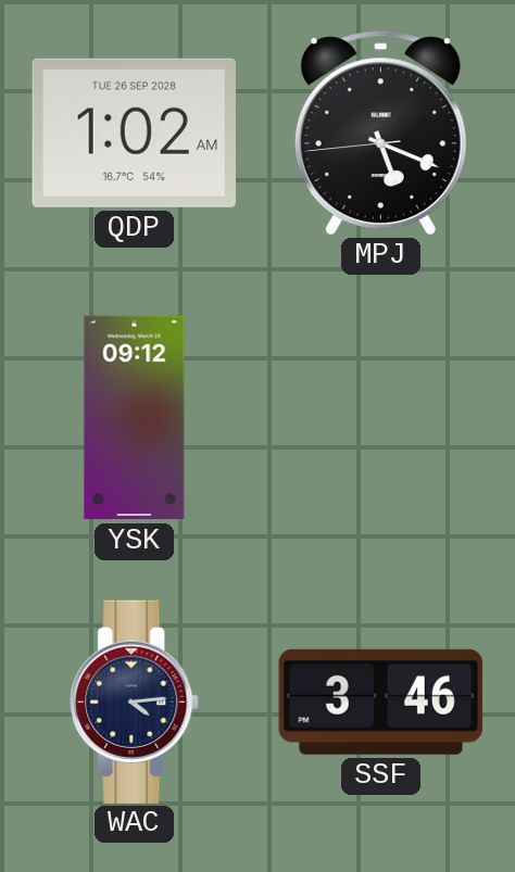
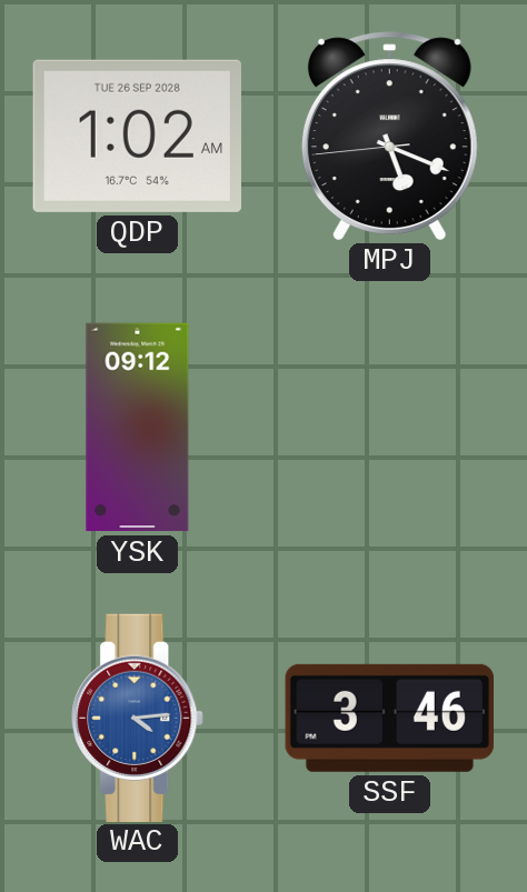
WAC dial: navy -> blue (138, 718)
